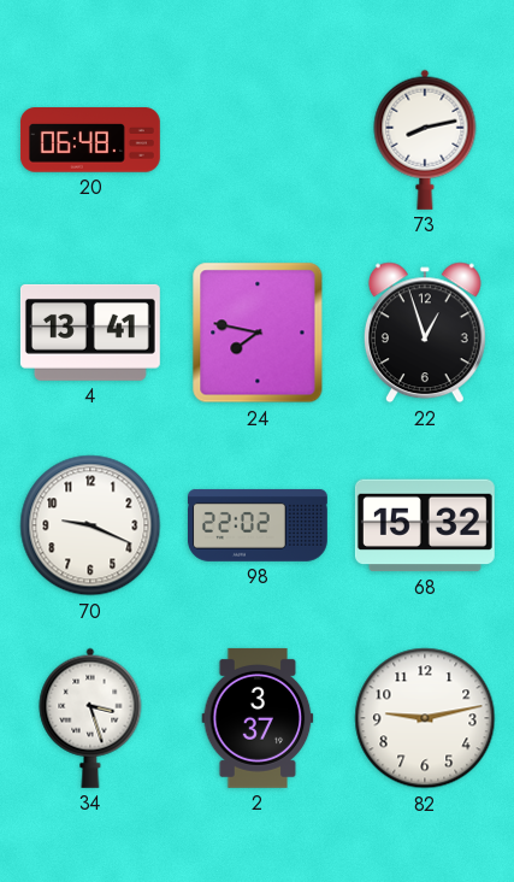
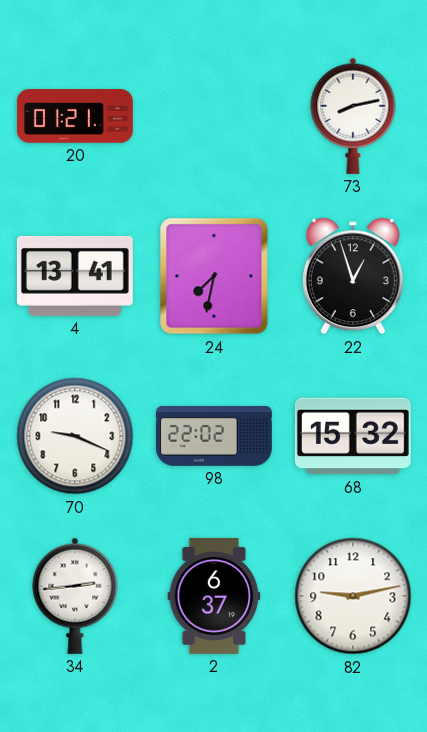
20: 06:48 -> 01:21 (75, 116)
24: 7:47 -> 7:32 (214, 276)
34: 3:27 -> 2:44 (75, 596)
2: 3:37 -> 6:37 (214, 596)
